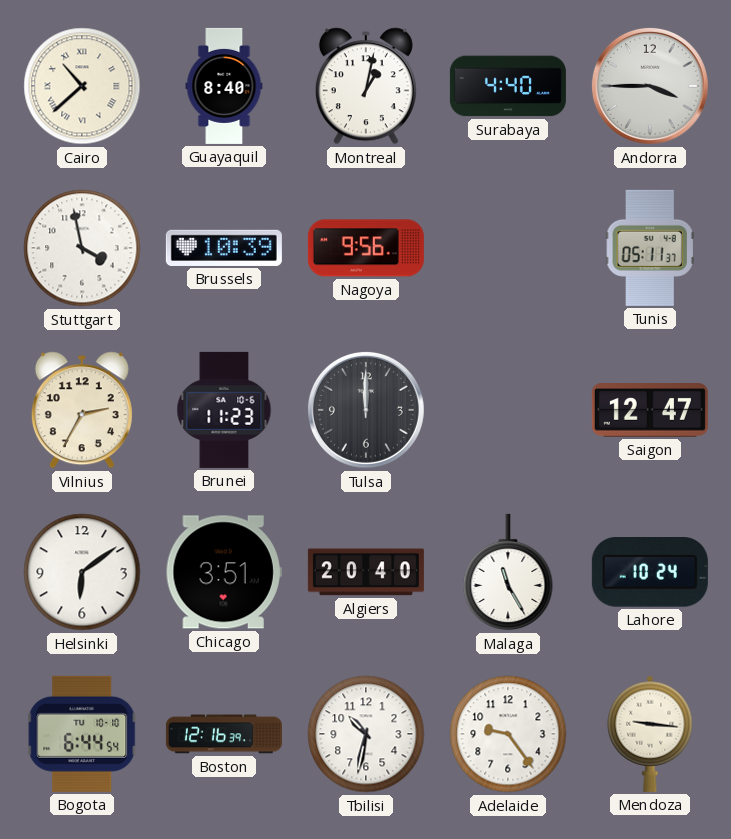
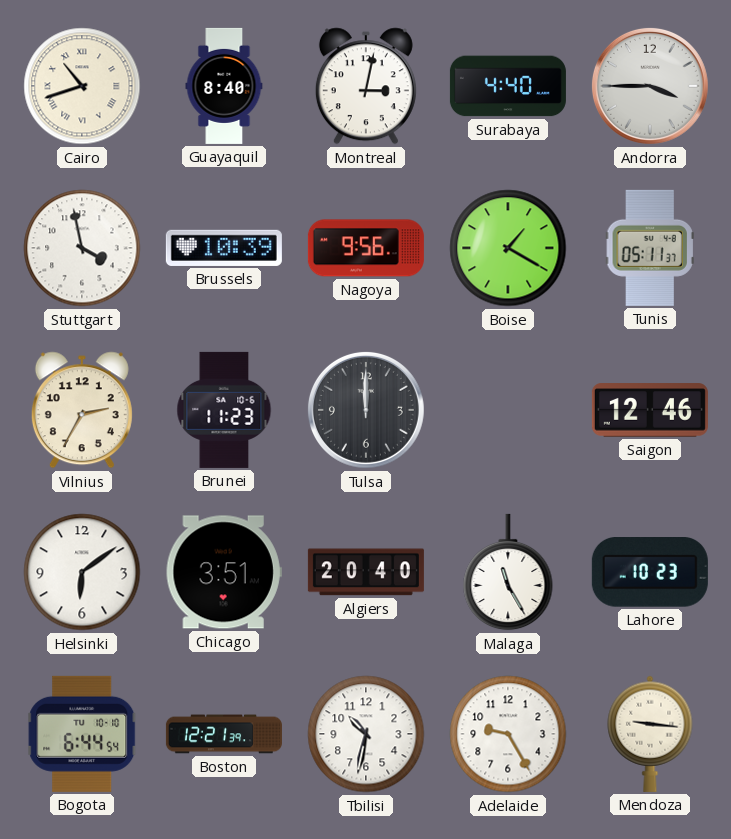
Cairo: 10:38 -> 10:42 (82, 86)
Montreal: 1:02 -> 3:02 (366, 86)
Boise: none -> 1:20 (508, 248)
Saigon: 12:47 -> 12:46 (650, 410)
Lahore: 10:24 -> 10:23 (650, 573)
Boston: 12:16 -> 12:21 (224, 734)
Adelaide: 9:24 -> 9:25 (508, 734)
